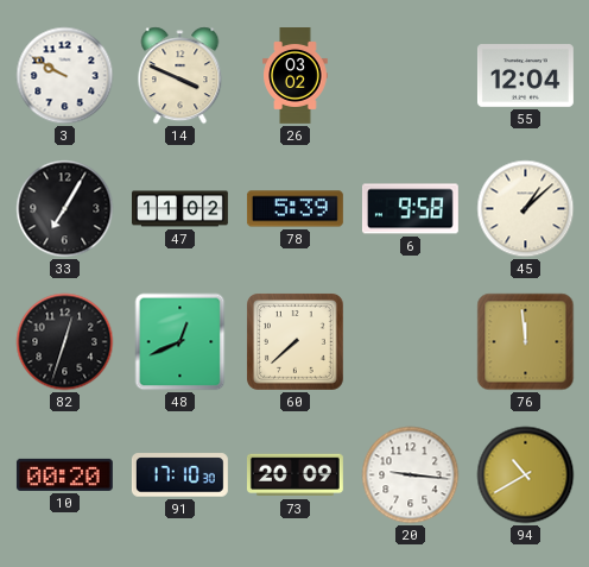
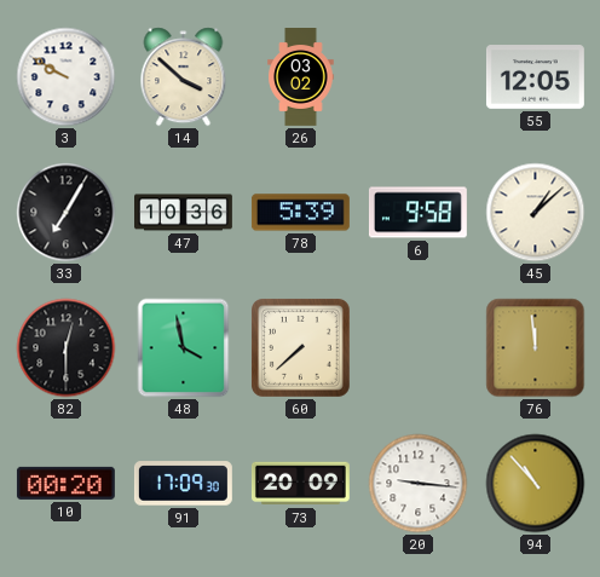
14: 3:49 -> 3:52 (184, 77)
55: 12:04 -> 12:05 (535, 77)
47: 11:02 -> 10:36 (184, 213)
82: 12:33 -> 12:30 (67, 348)
48: 12:41 -> 3:58 (184, 348)
91: 17:10 -> 17:09 (183, 484)
94: 10:40 -> 10:53 (536, 484)
